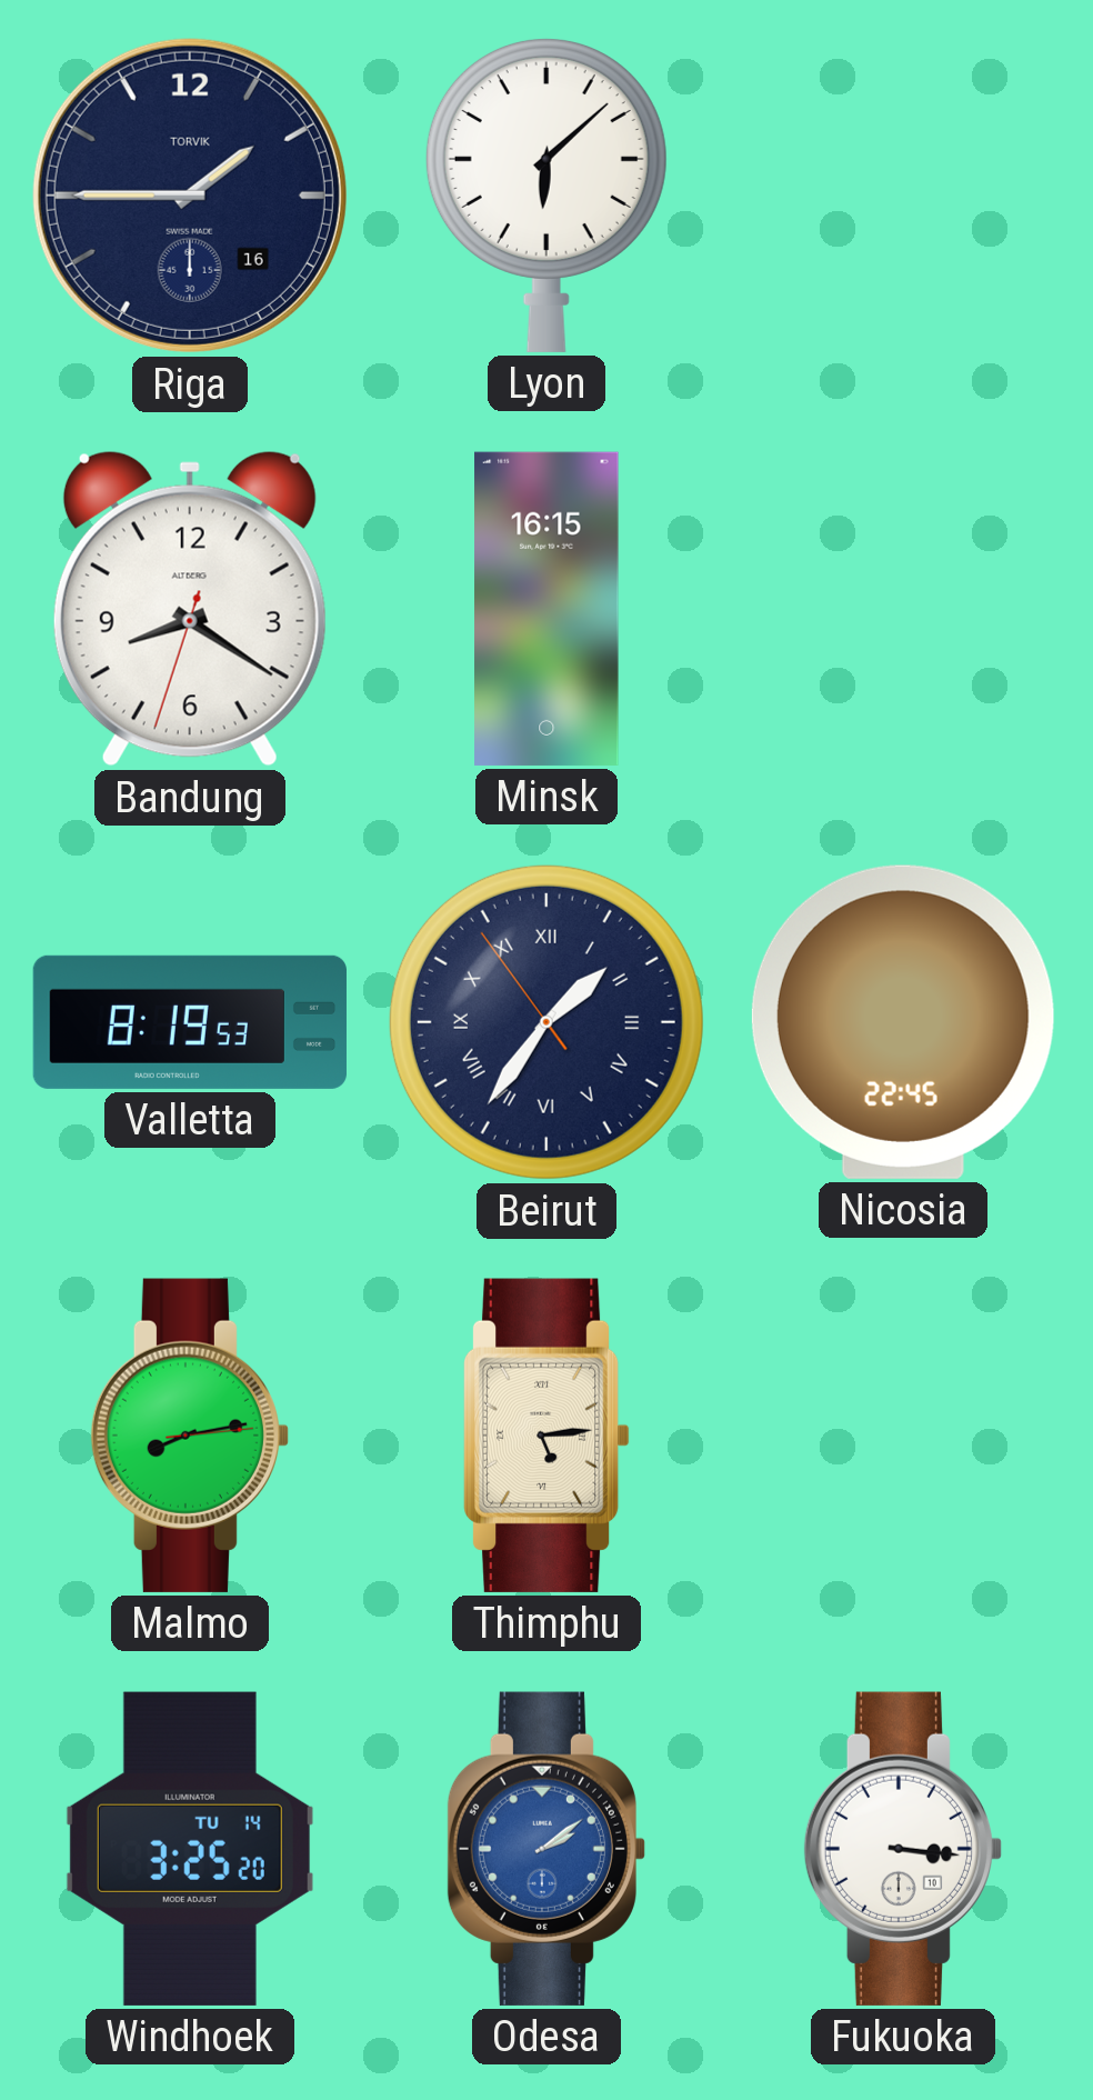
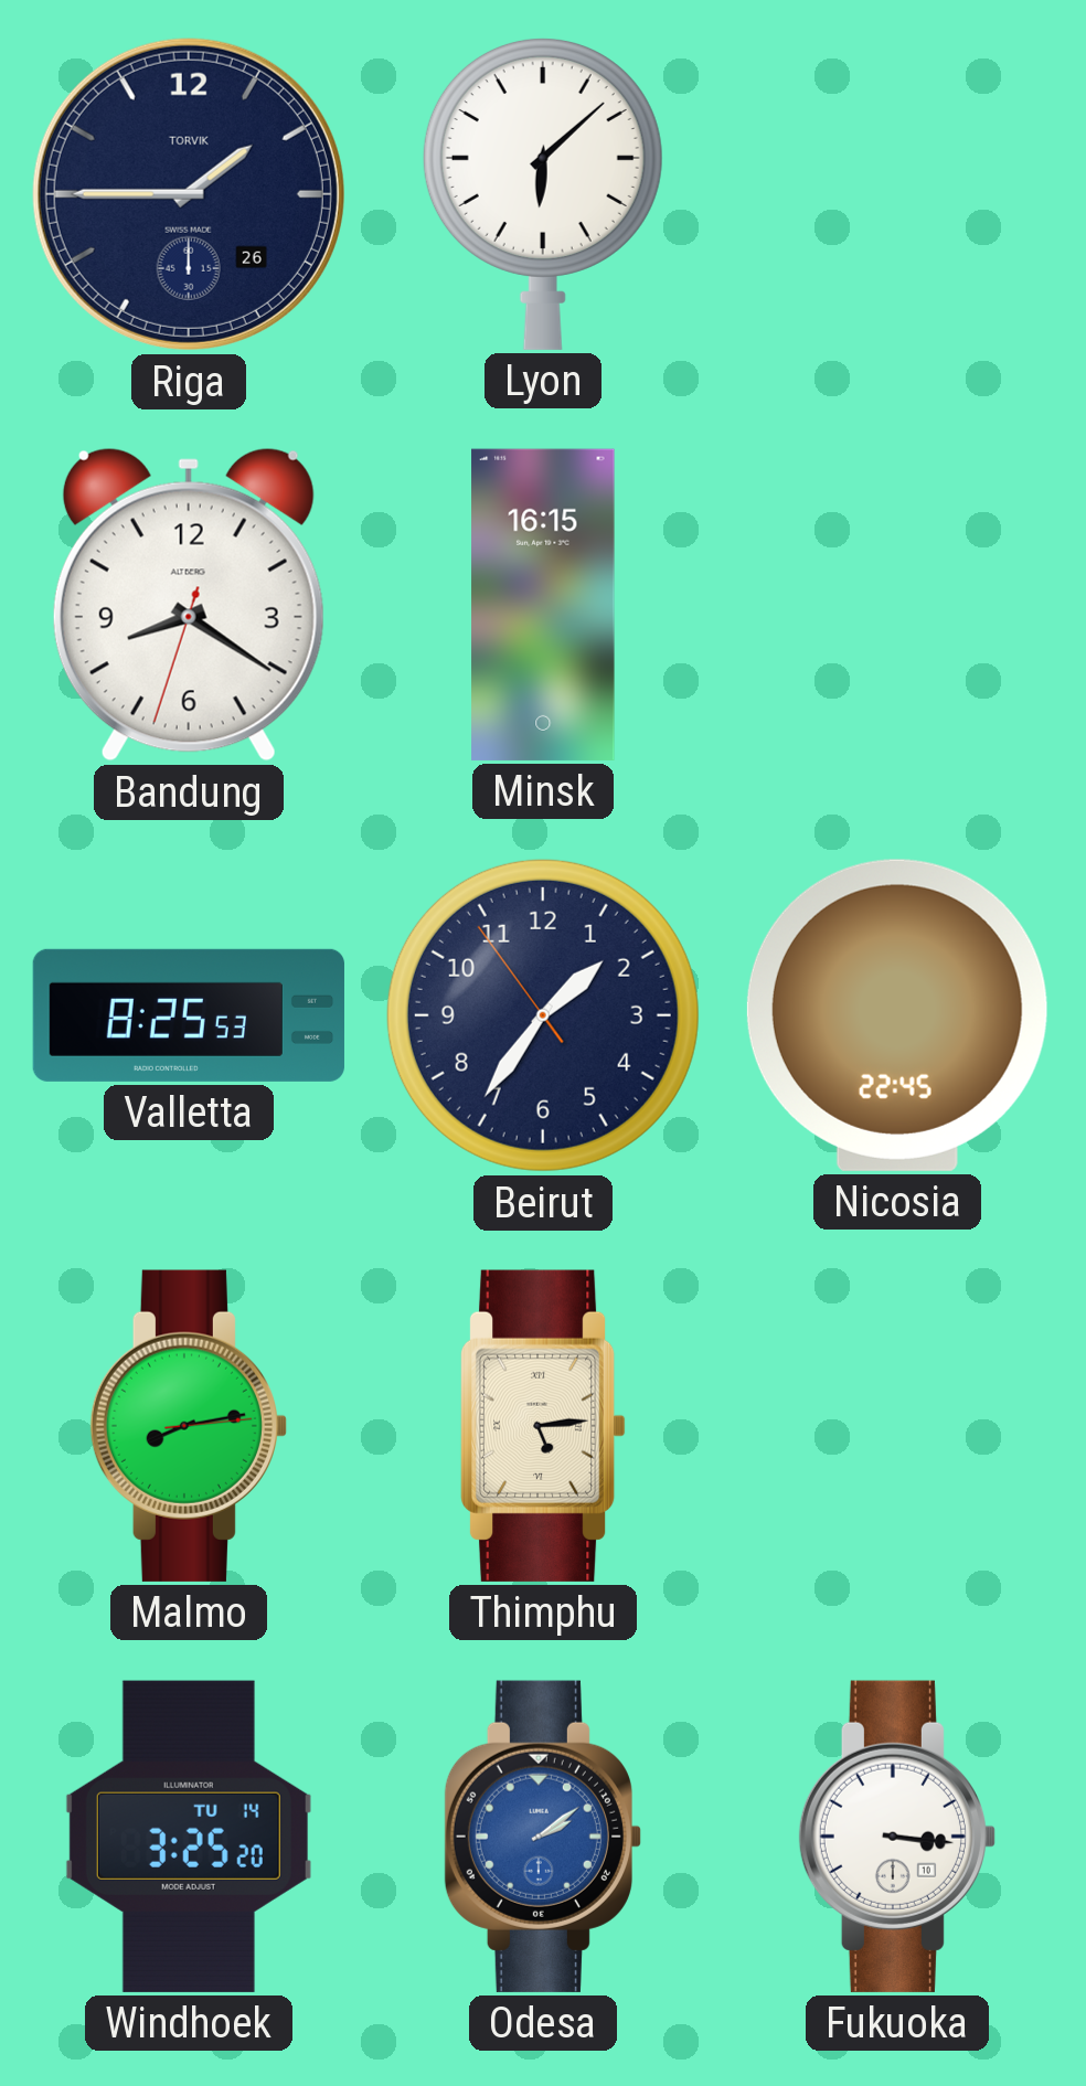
Riga date: 16 -> 26 (189, 194)
Valletta: 8:19 -> 8:25 (189, 1015)
Beirut numerals: Roman -> Arabic (543, 1015)
